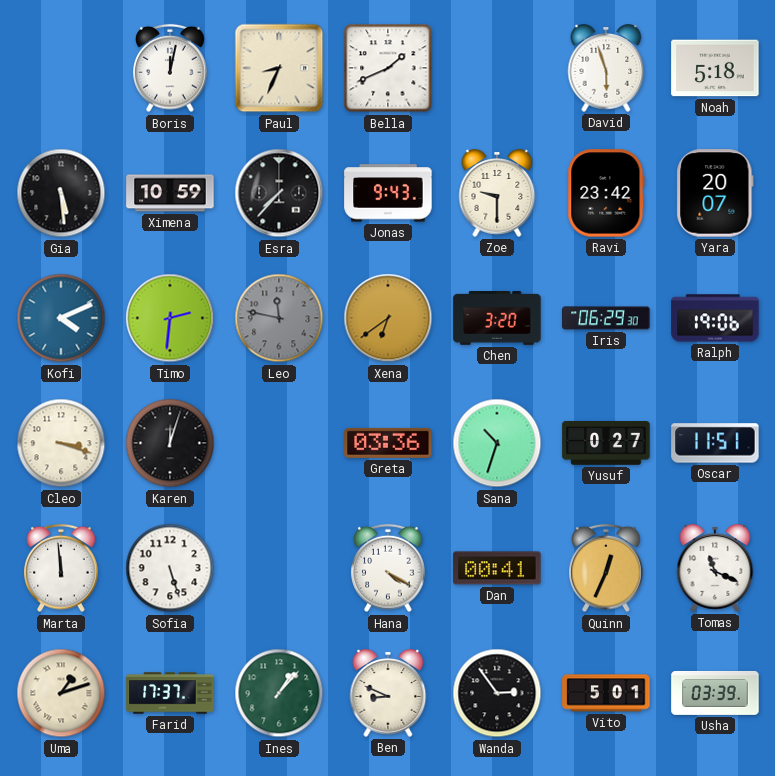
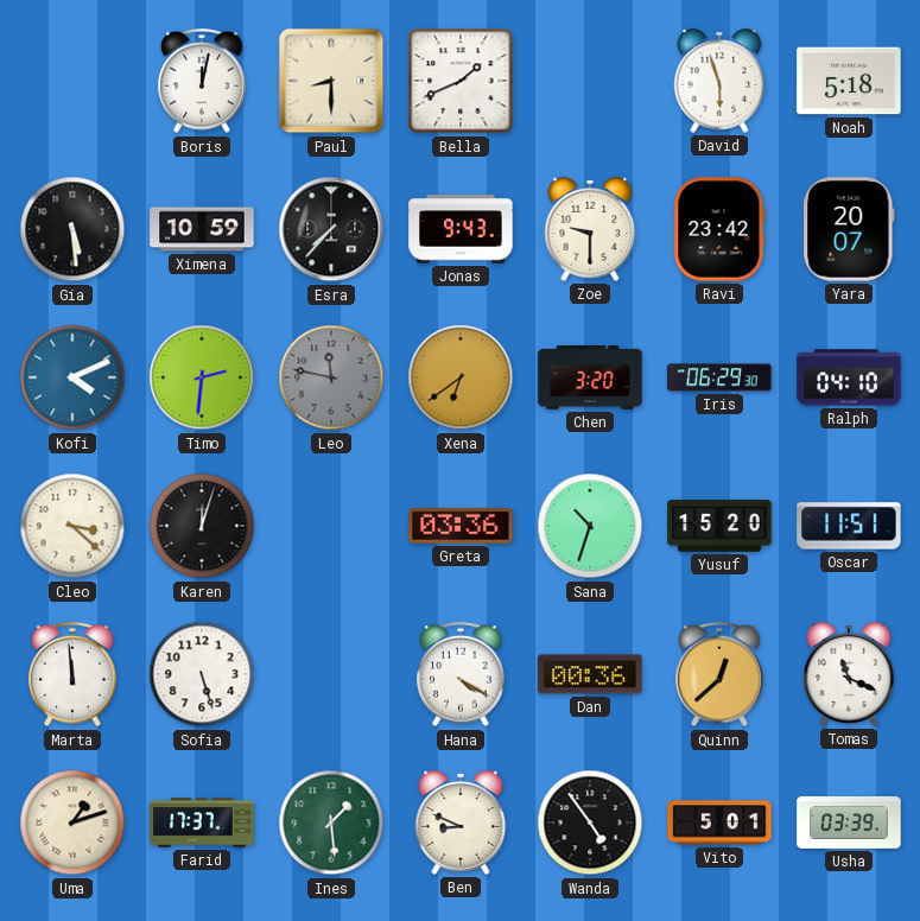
Paul: 8:34 -> 8:30 (331, 81)
Ralph: 19:06 -> 04:10 (849, 377)
Cleo: 3:18 -> 3:22 (72, 526)
Yusuf: 0:27 -> 15:20 (719, 526)
Dan: 00:41 -> 00:36 (590, 674)
Quinn: 12:34 -> 12:38 (719, 674)
Ines: 1:07 -> 1:29 (331, 822)
Wanda: 2:54 -> 4:54 (590, 822)
